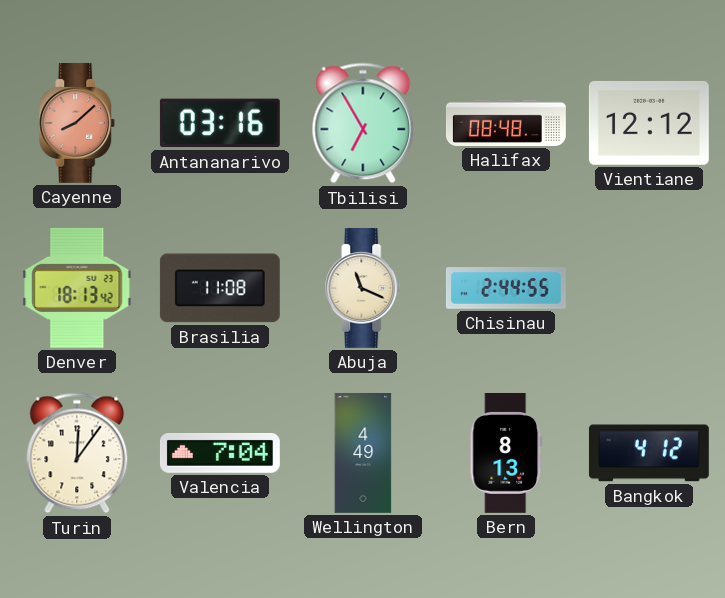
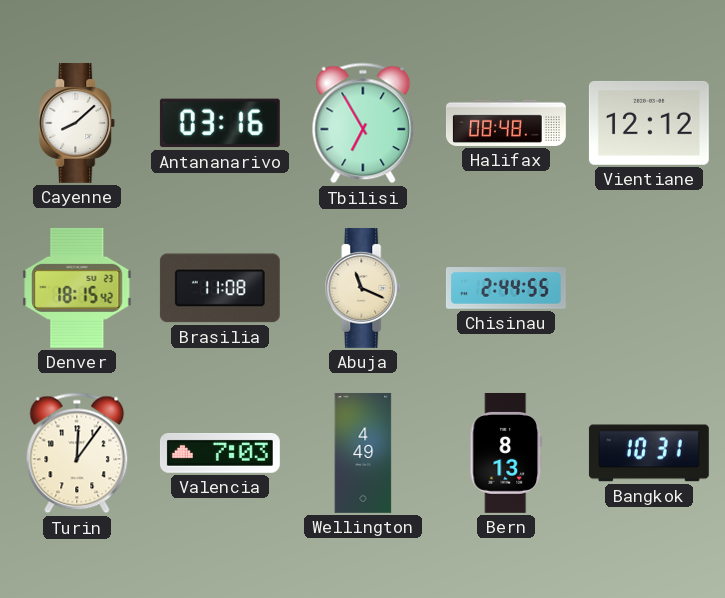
Cayenne dial: salmon -> white (77, 123)
Denver: 18:13 -> 18:15 (77, 288)
Valencia: 7:04 -> 7:03 (220, 454)
Bangkok: 4:12 -> 10:31 (649, 453)
